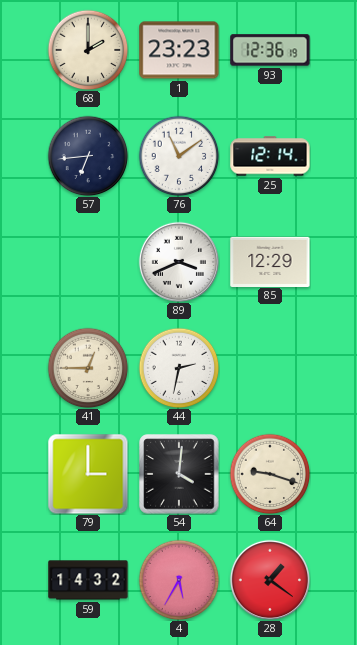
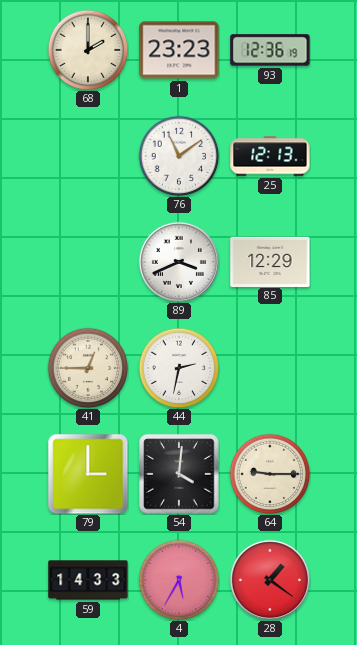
57: 6:44 -> none (88, 156)
25: 12:14 -> 12:13 (270, 156)
64: 9:18 -> 9:15 (270, 474)
59: 14:32 -> 14:33 (88, 580)
